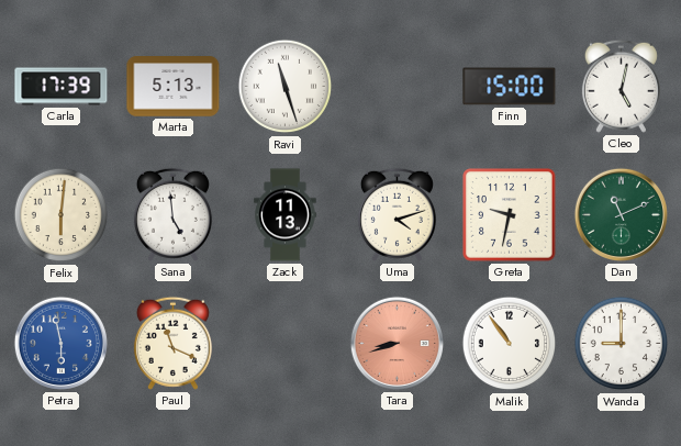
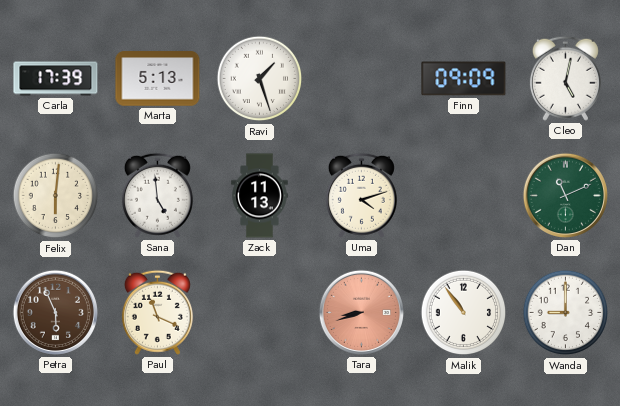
Ravi: 11:27 -> 1:27 (260, 79)
Finn: 15:00 -> 09:09 (464, 79)
Greta: 9:32 -> none (510, 215)
Petra: 5:58 -> 5:56 (55, 312)
Petra dial: blue -> brown (55, 312)
